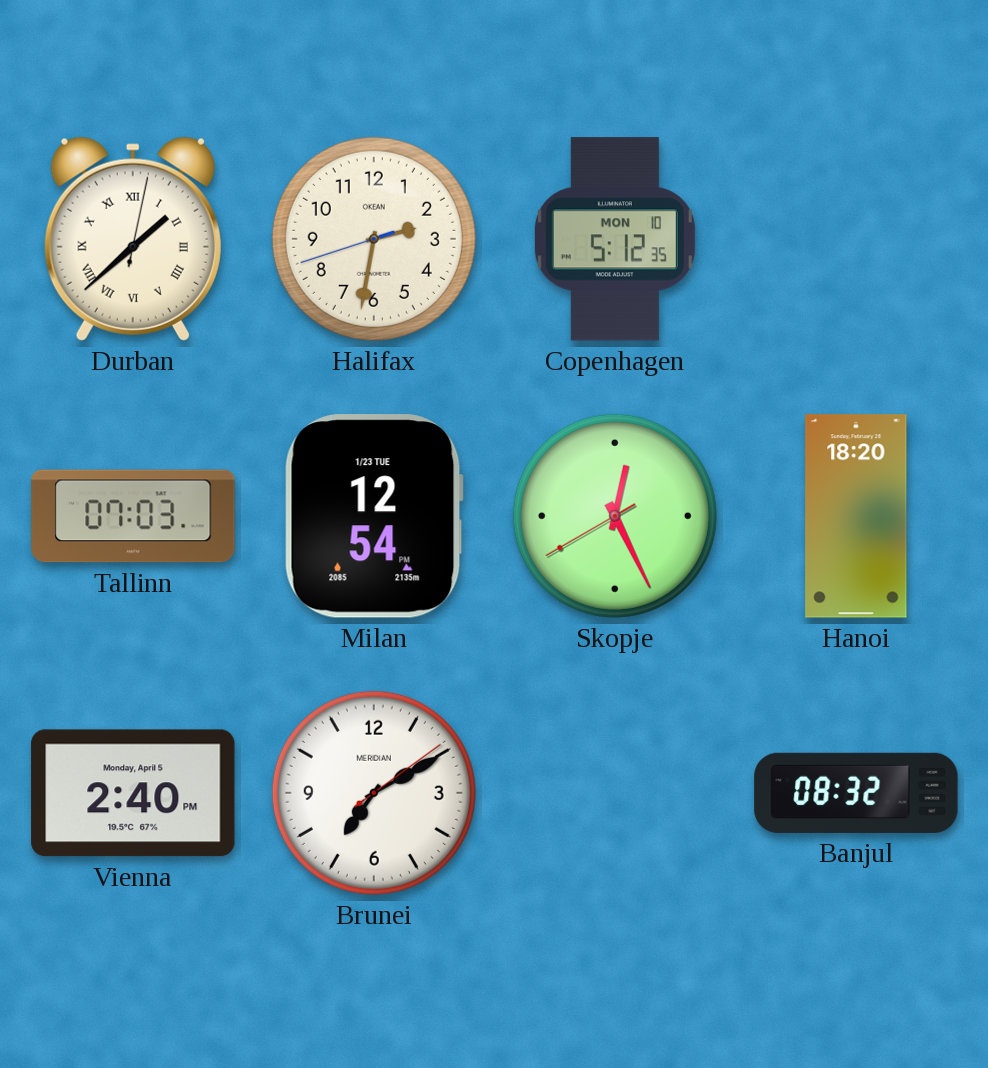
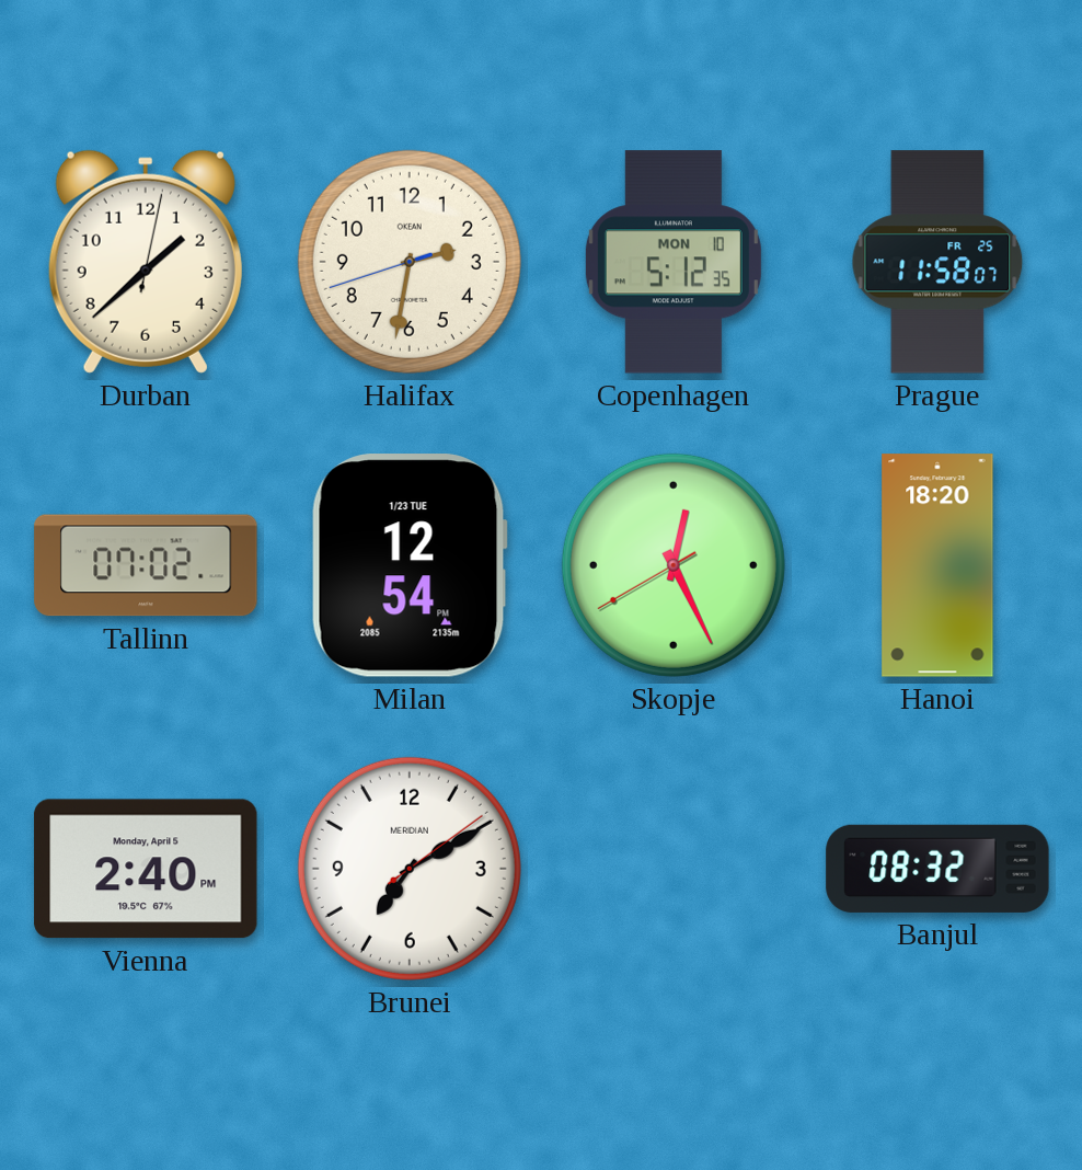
Durban numerals: Roman -> Arabic (146, 262)
Prague: none -> 11:58 (937, 262)
Tallinn: 07:03 -> 07:02 (146, 565)
